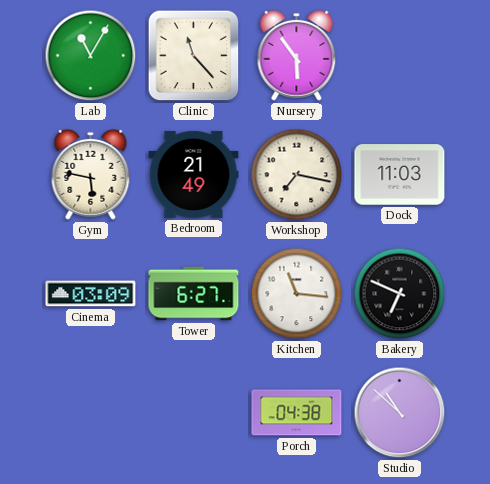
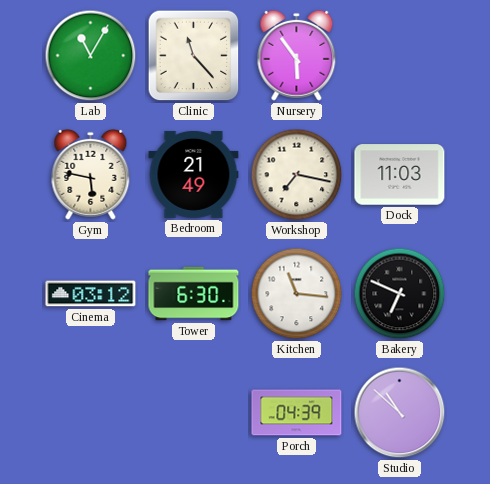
Cinema: 03:09 -> 03:12 (91, 294)
Tower: 6:27 -> 6:30 (194, 294)
Porch: 04:38 -> 04:39 (297, 413)
